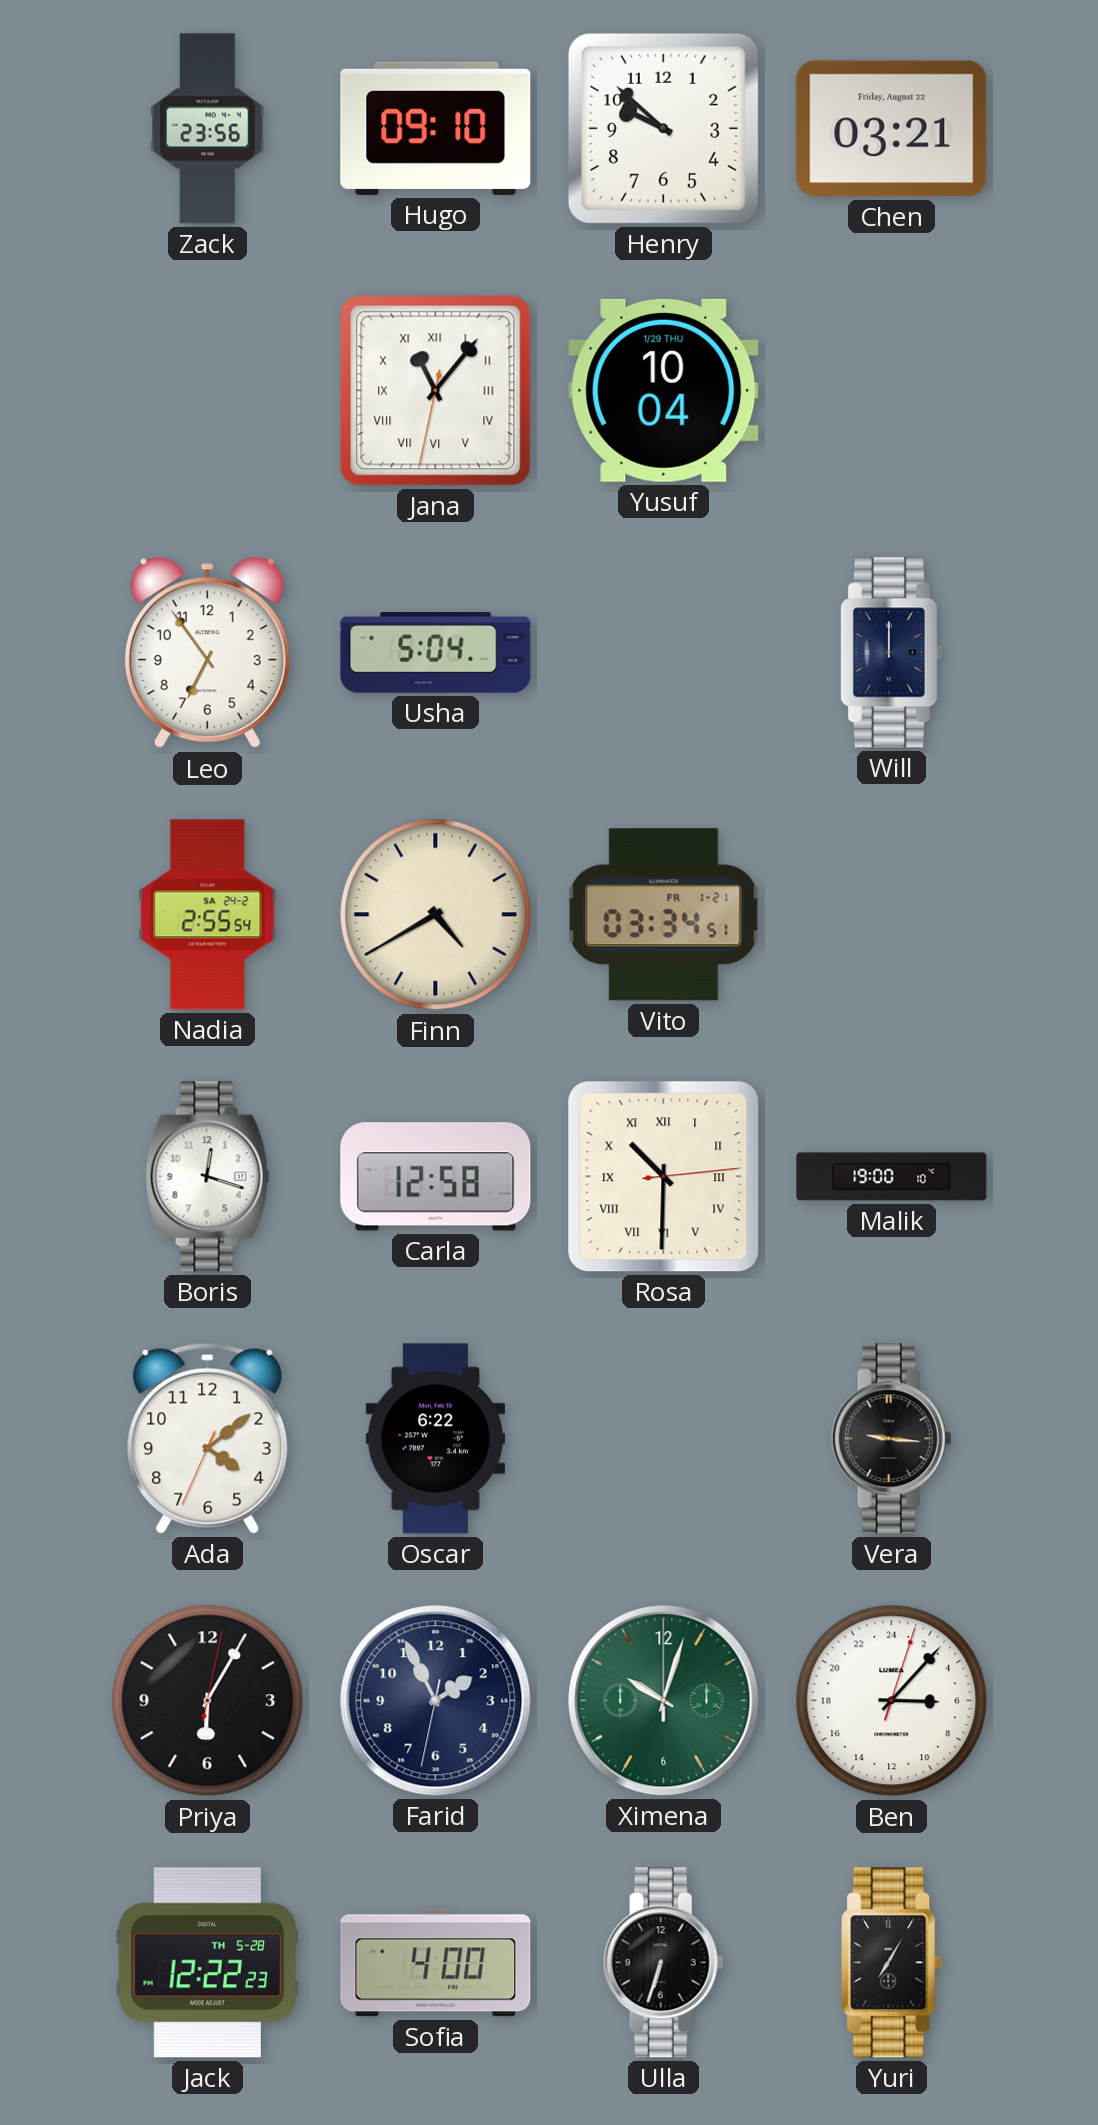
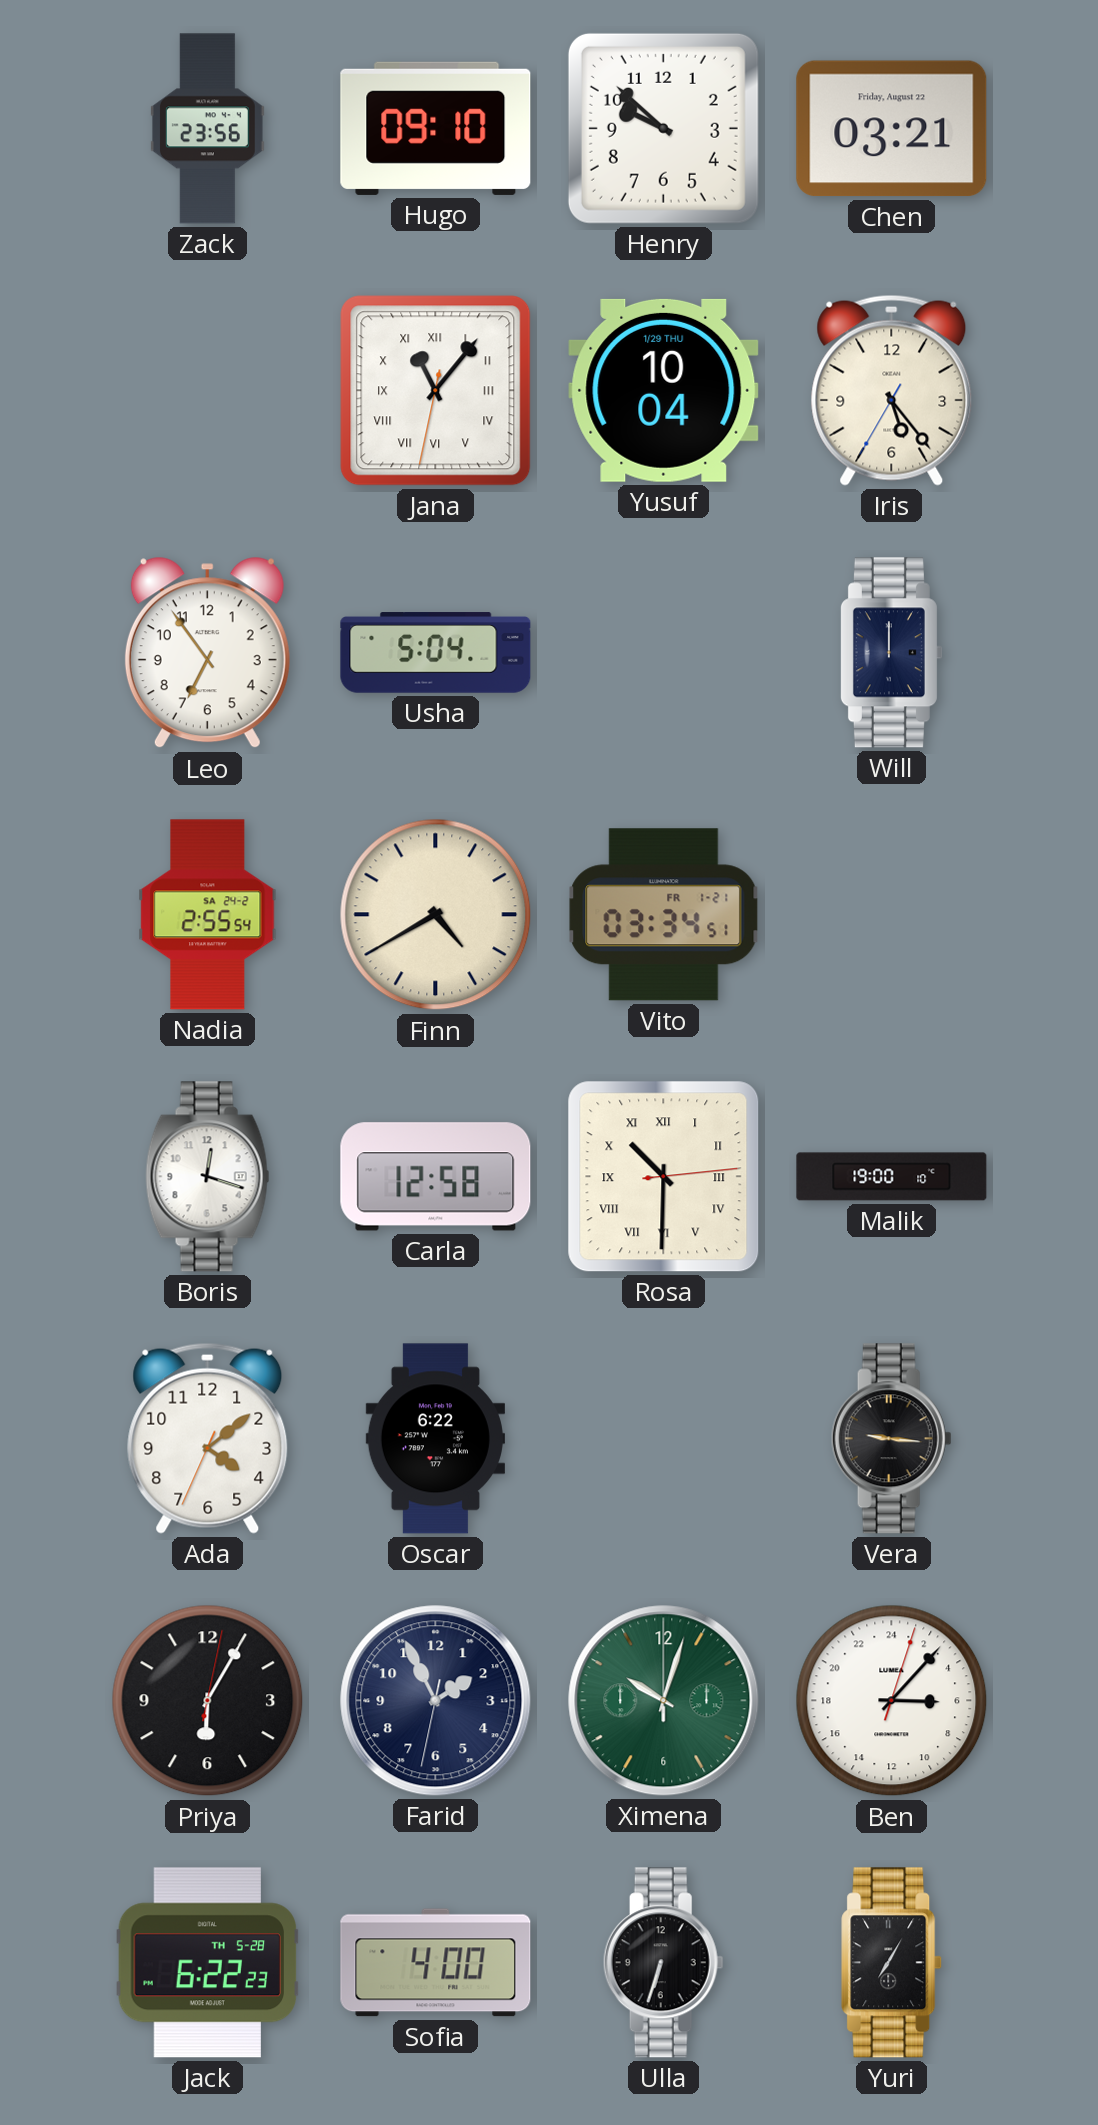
Iris: none -> 5:23 (892, 390)
Jack: 12:22 -> 6:22 (208, 1963)
